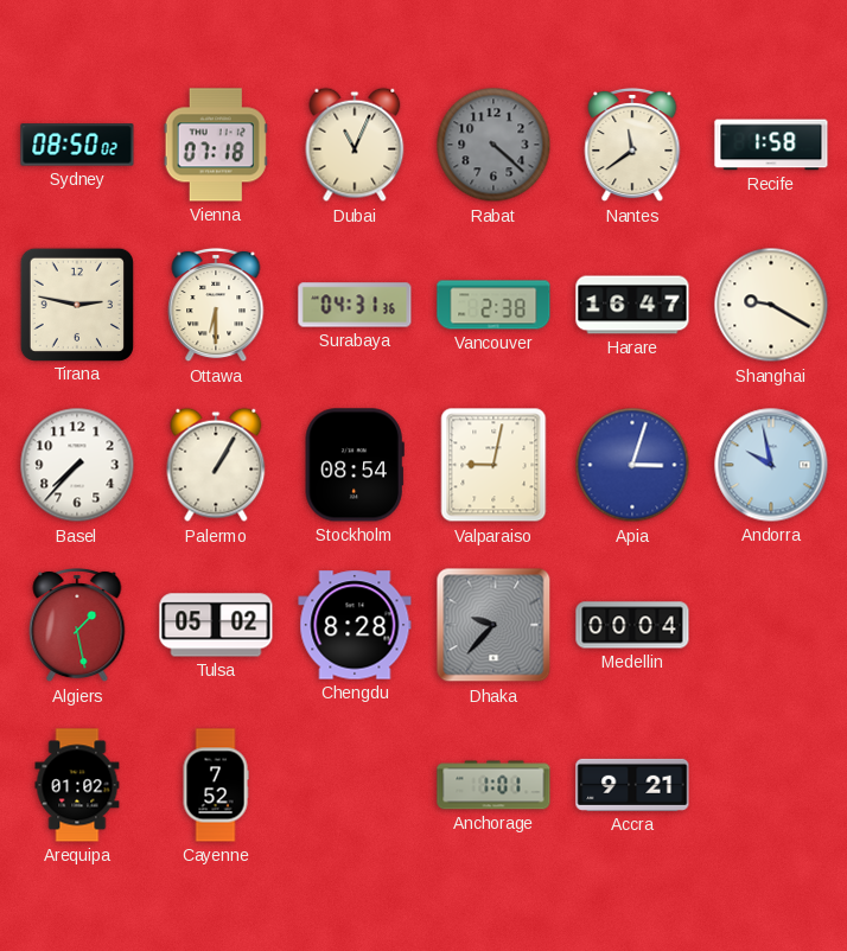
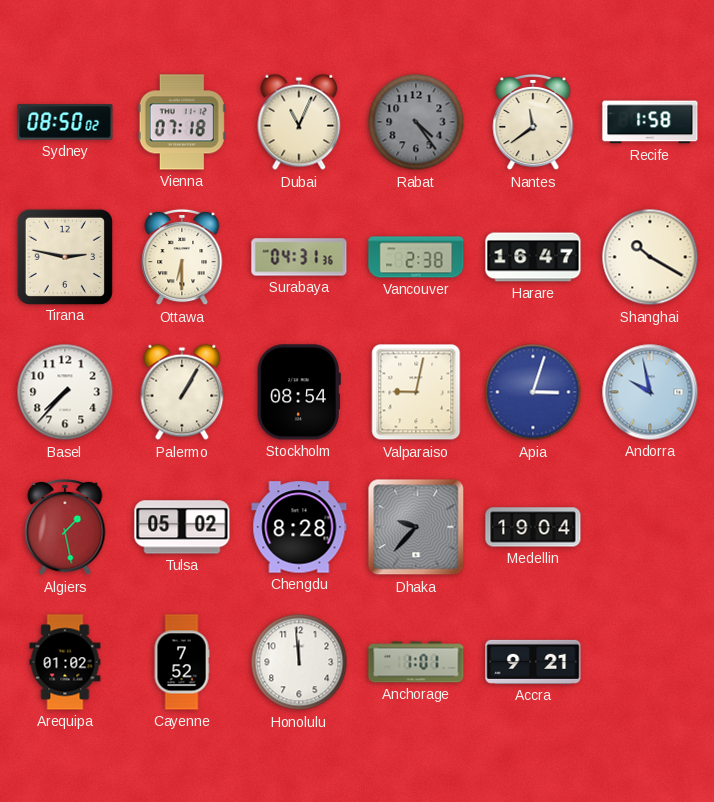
Rabat: 4:22 -> 4:24 (416, 122)
Shanghai: 9:20 -> 10:20 (650, 257)
Medellin: 00:04 -> 19:04 (533, 527)
Honolulu: none -> 11:59 (299, 662)
